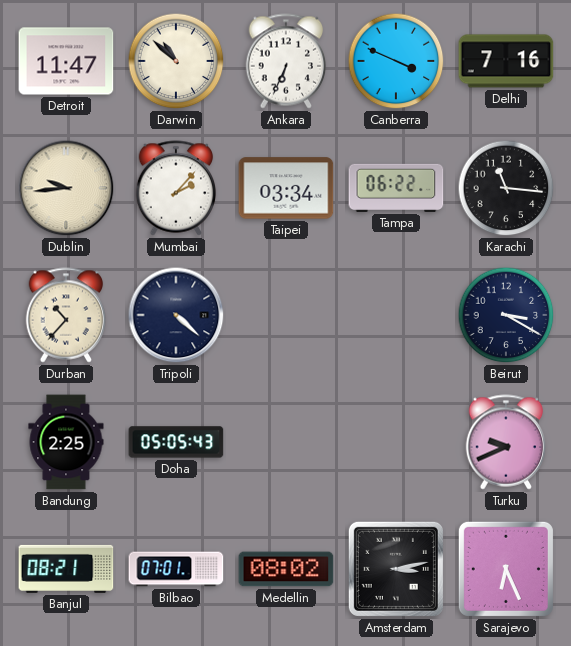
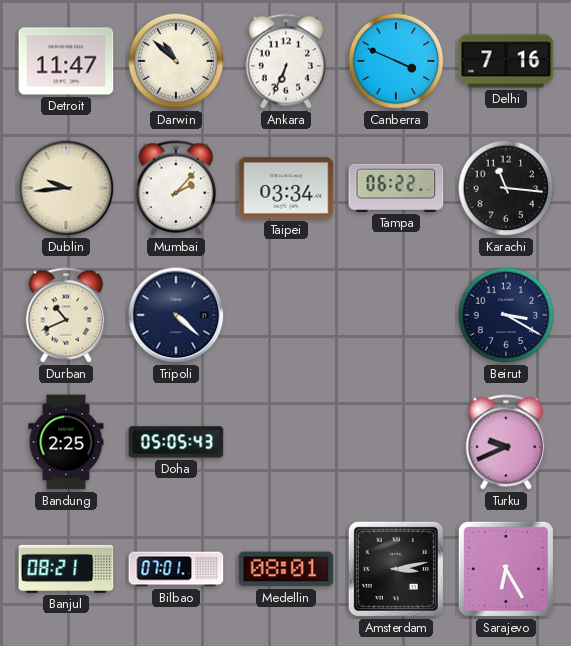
Durban: 10:37 -> 10:41 (66, 315)
Medellin: 08:02 -> 08:01 (286, 569)
Sarajevo: 6:26 -> 6:25 (506, 569)
